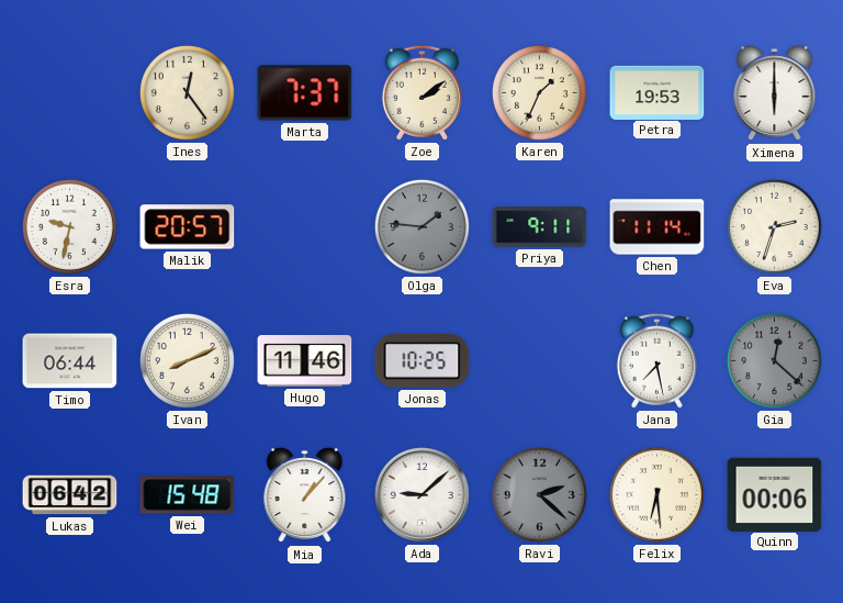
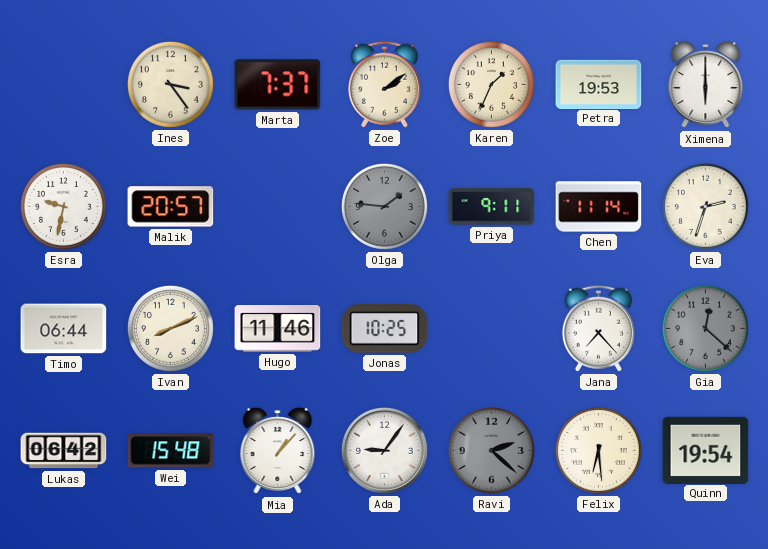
Ines: 12:24 -> 3:24 (170, 84)
Jana: 7:28 -> 7:23 (598, 328)
Ada: 9:08 -> 9:06 (384, 450)
Quinn: 00:06 -> 19:54 (706, 450)
